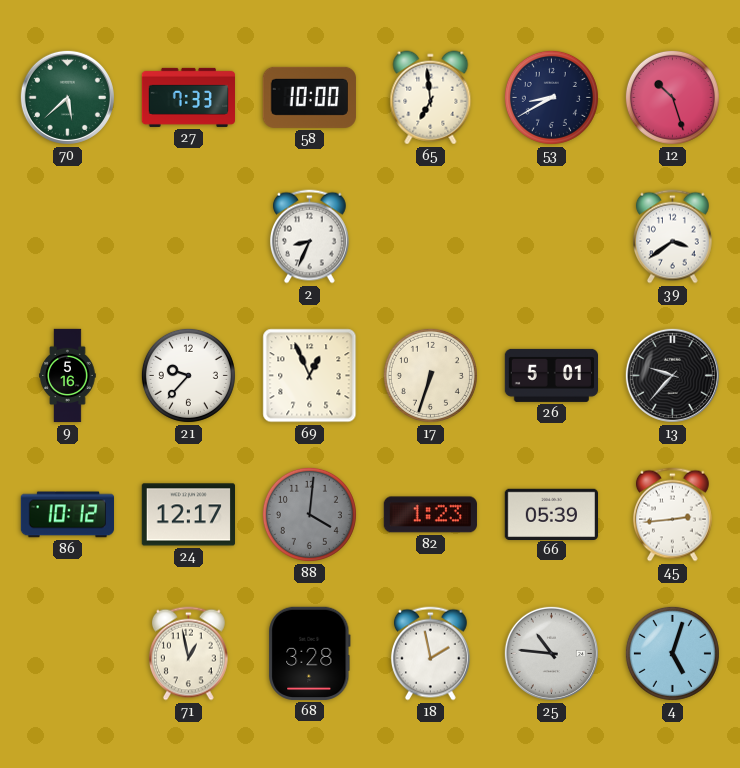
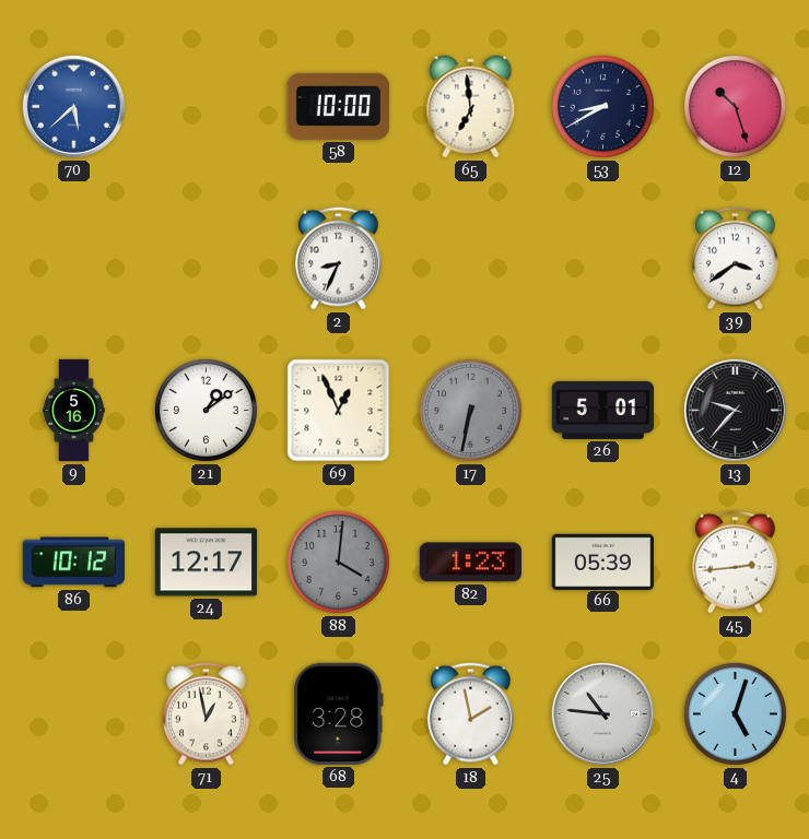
70 dial: green -> blue (73, 106)
27: 7:33 -> none (188, 97)
21: 9:37 -> 1:09 (206, 410)
17: 6:33 -> 6:32 (470, 410)
17 dial: cream -> grey (470, 410)
